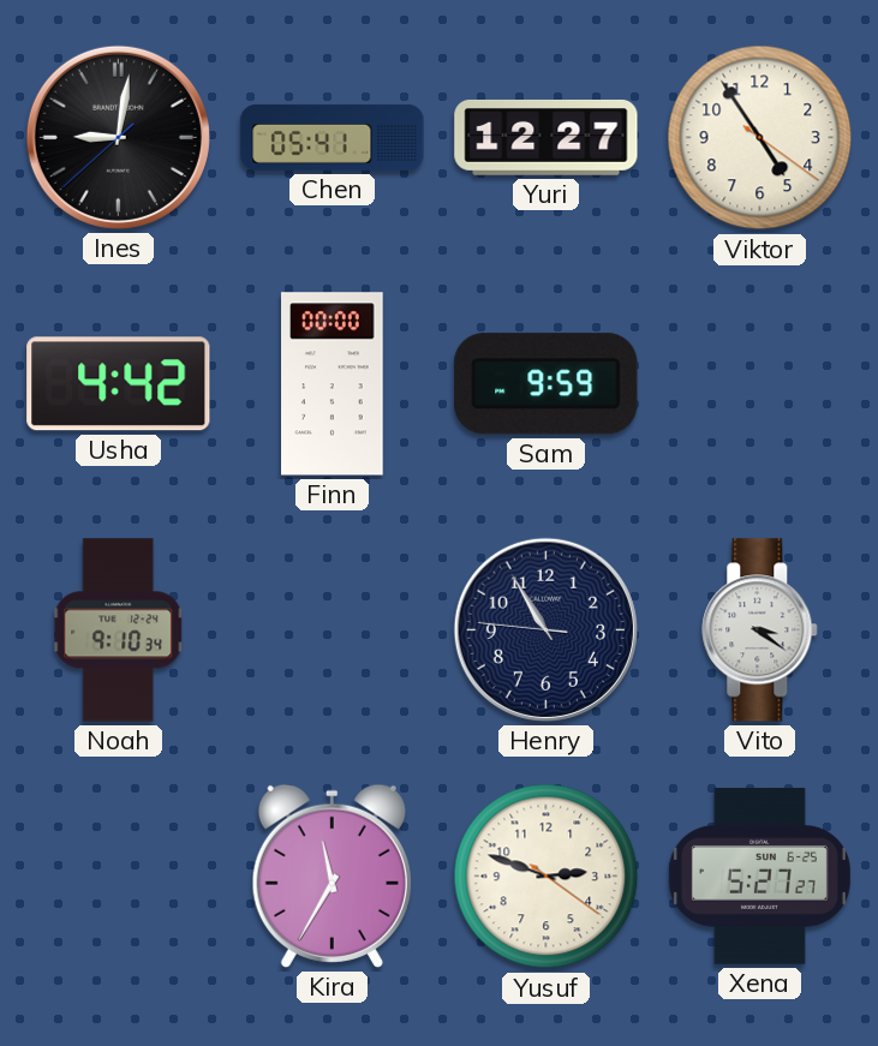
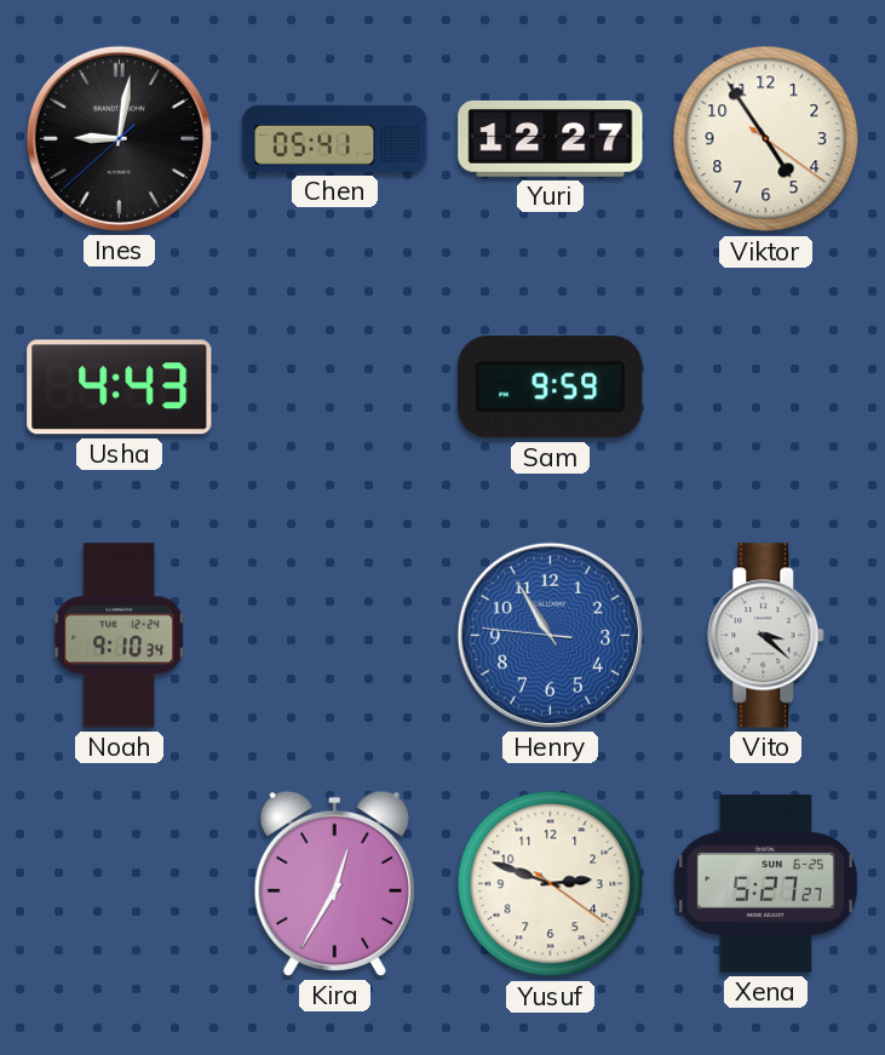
Usha: 4:42 -> 4:43 (120, 388)
Finn: 00:00 -> none (333, 384)
Henry dial: navy -> blue (550, 635)
Vito: 3:21 -> 3:22 (766, 636)
Kira: 11:35 -> 12:35 (334, 883)
